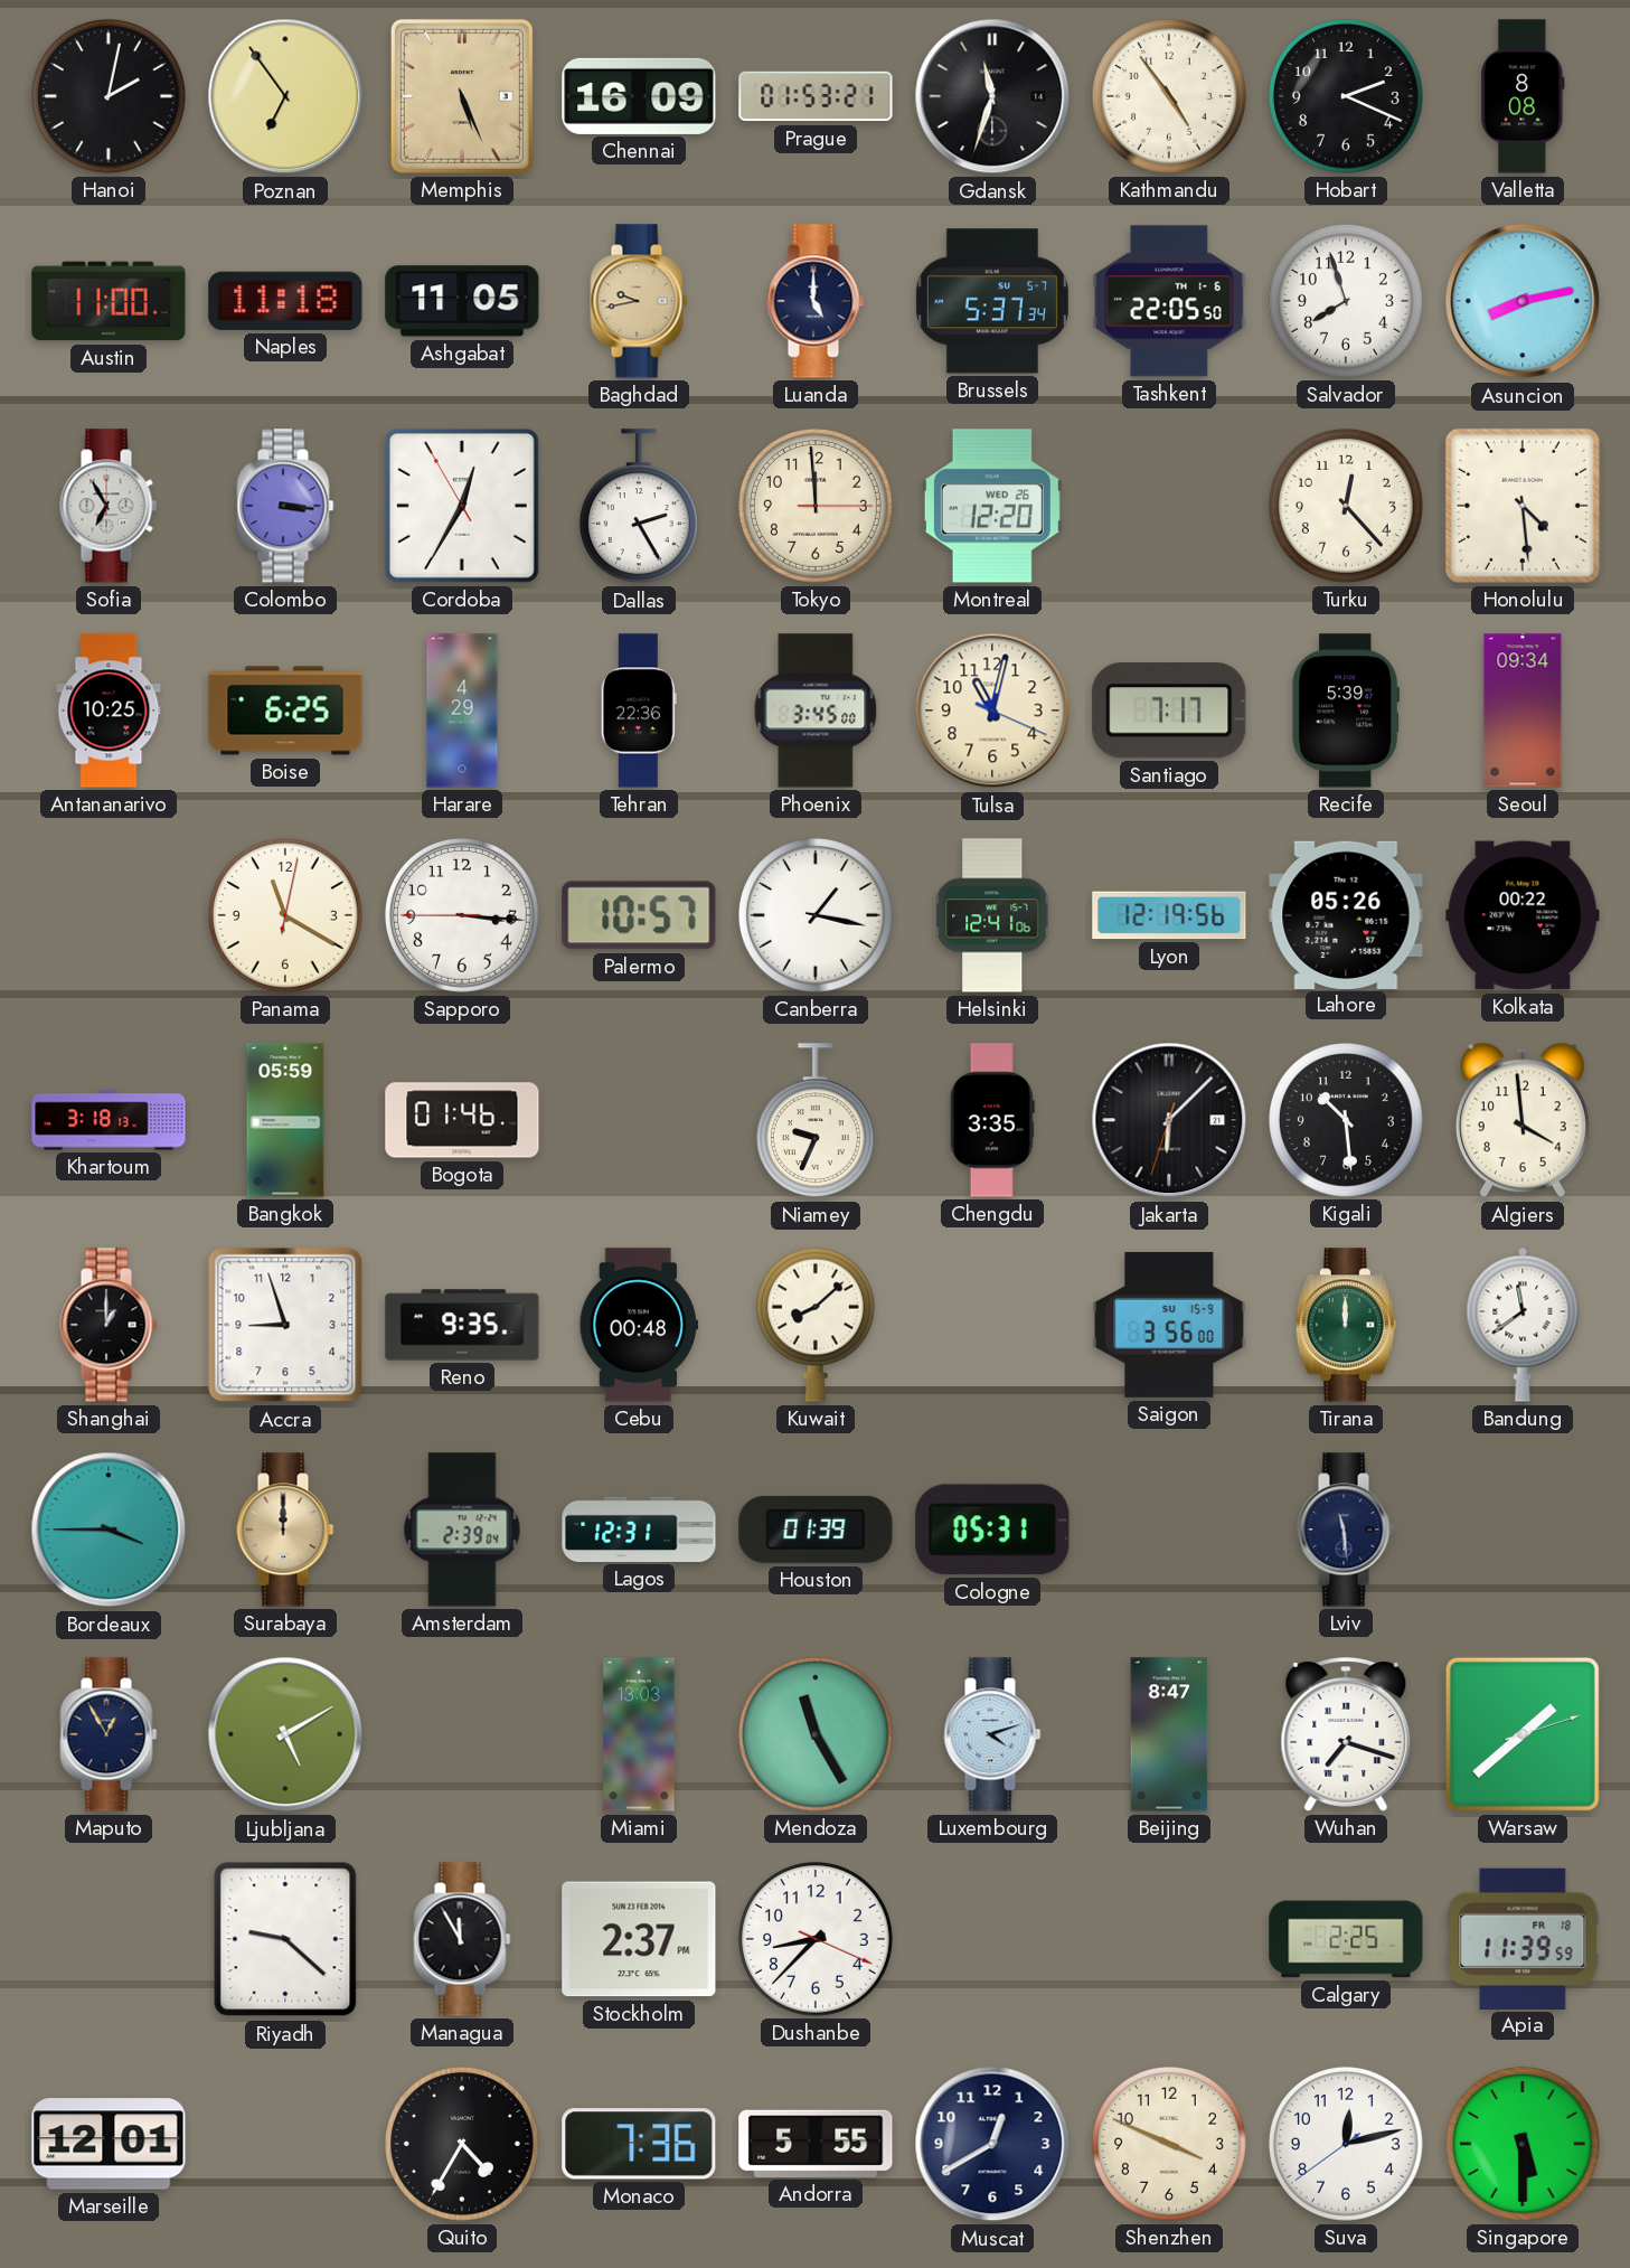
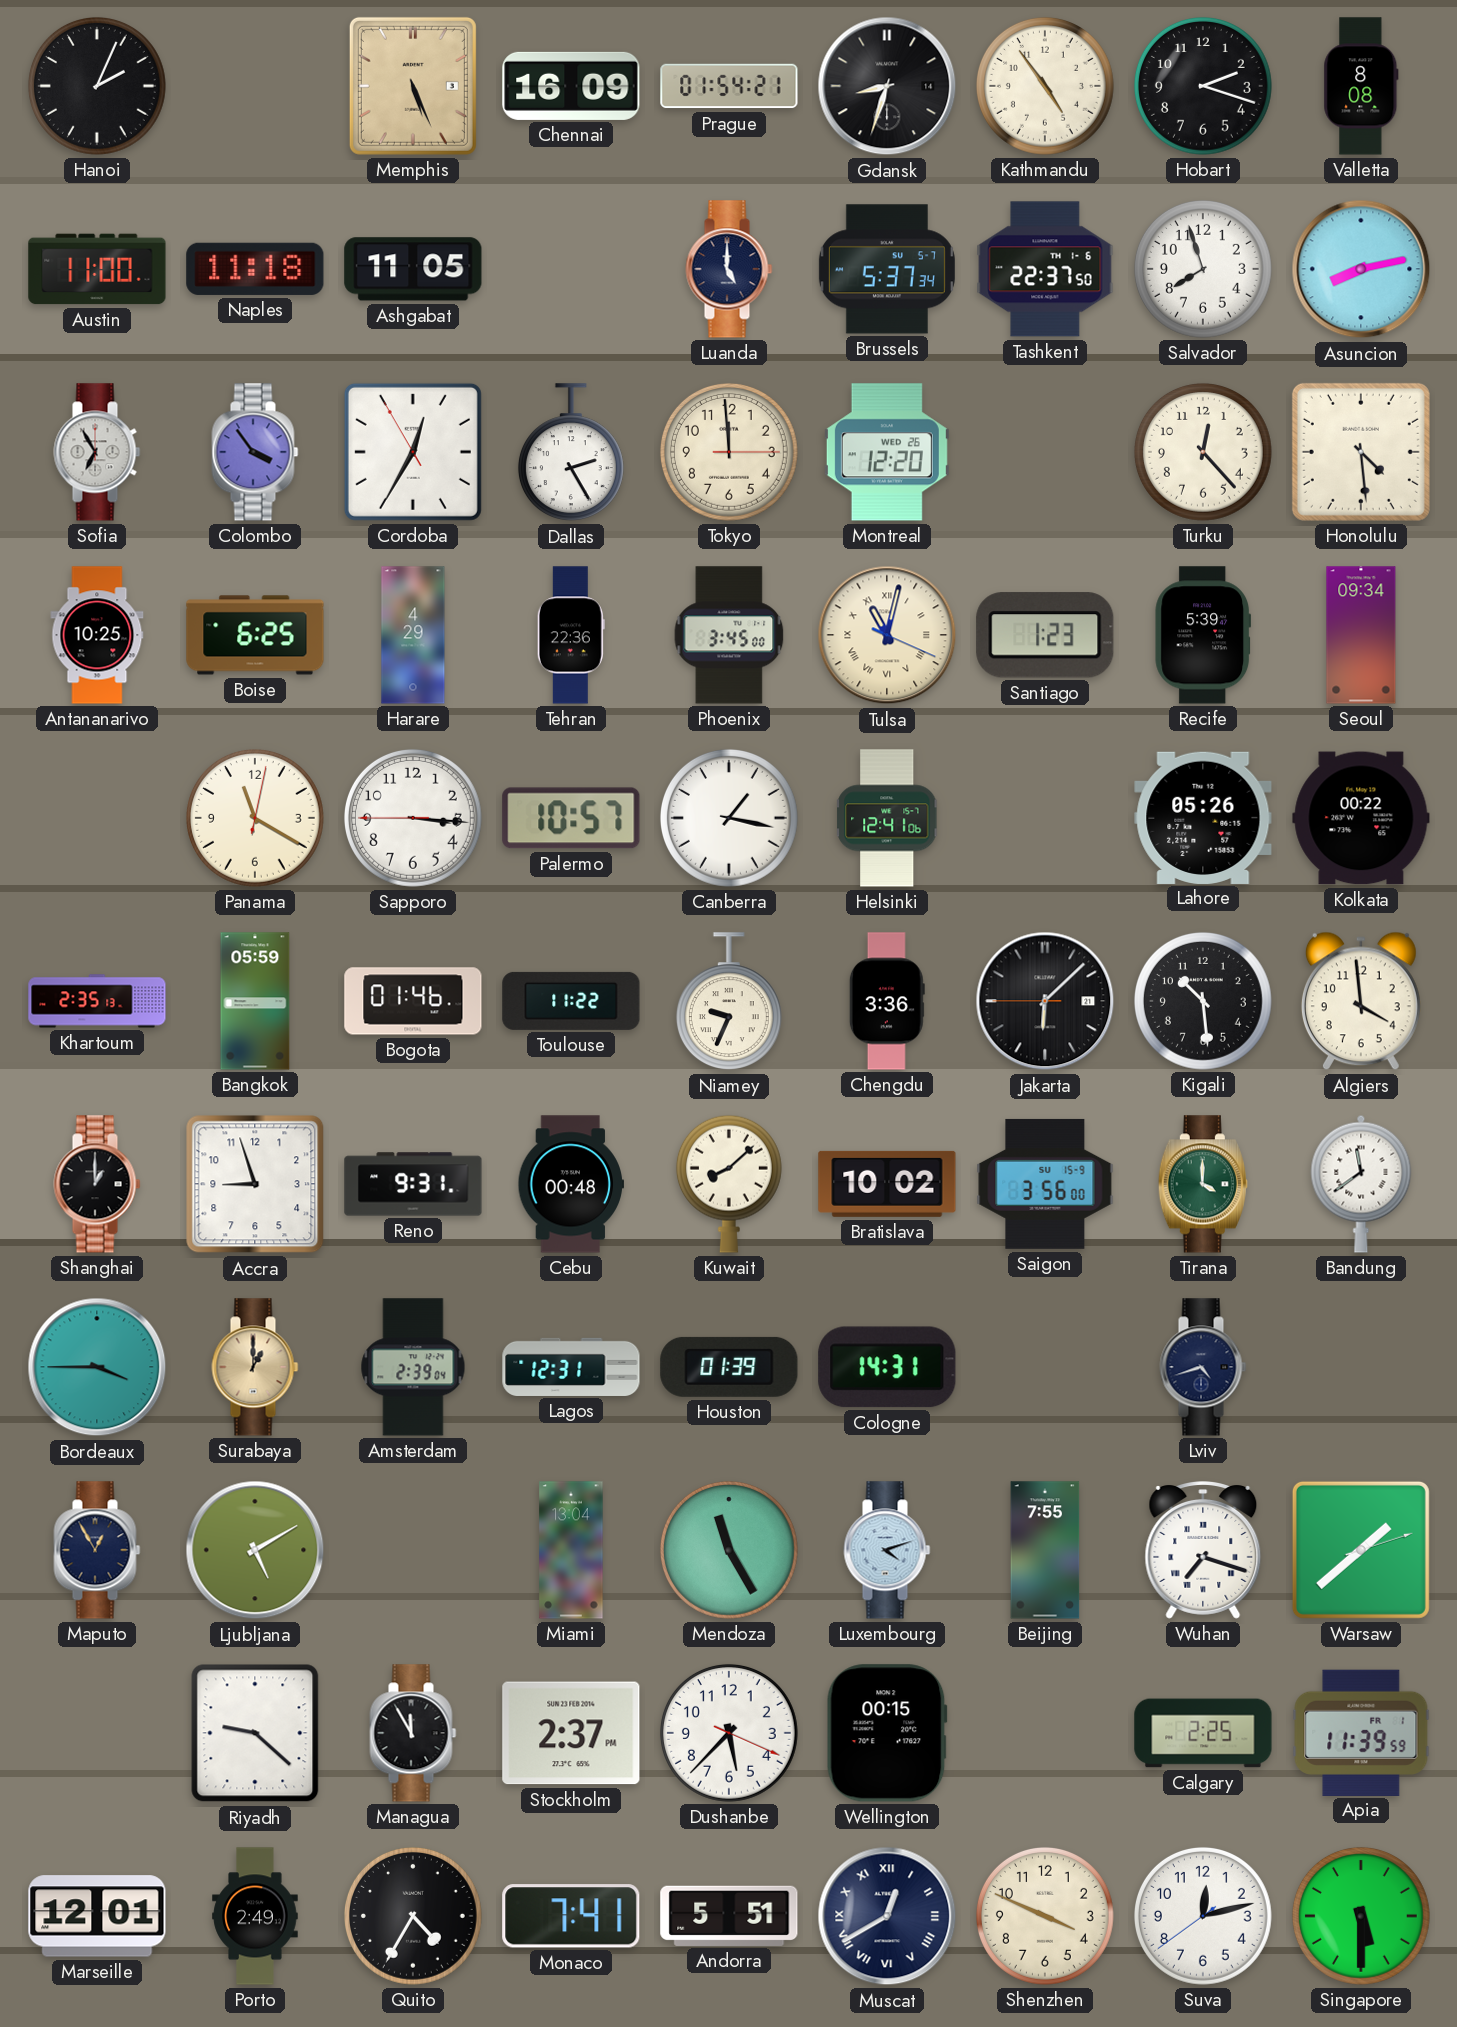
Hanoi: 2:02 -> 2:04 (97, 86)
Poznan: 6:54 -> none (285, 96)
Prague: 01:53 -> 01:54 (729, 86)
Gdansk: 11:33 -> 8:33 (887, 86)
Hobart: 2:19 -> 2:18 (1203, 86)
Baghdad: 9:43 -> none (639, 301)
Tashkent: 22:05 -> 22:37 (1045, 269)
Colombo: 3:16 -> 3:54 (255, 452)
Tulsa numerals: Arabic -> Roman (887, 635)
Santiago: 7:17 -> 1:23 (1045, 635)
Lyon: 12:19 -> none (1169, 915)
Khartoum: 3:18 -> 2:35 (97, 1001)
Toulouse: none -> 11:22 (571, 1001)
Chengdu: 3:35 -> 3:36 (887, 1001)
Jakarta: 6:07:33 -> 6:07:45 (1045, 1001)
Reno: 9:35 -> 9:31 (413, 1184)
Bratislava: none -> 10:02 (887, 1184)
Tirana: 12:00 -> 4:00 (1203, 1184)
Surabaya: 12:00 -> 1:00 (255, 1367)
Cologne: 05:31 -> 14:31 (887, 1367)
Lviv: 11:29 -> 4:42 (1203, 1367)
Miami: 13:03 -> 13:04 (571, 1550)
Beijing: 8:47 -> 7:55 (1045, 1550)
Dushanbe: 8:37 -> 5:37 (729, 1733)
Wellington: none -> 00:15 (887, 1733)
Apia date: FR 18 -> FR 1 (1361, 1732)
Porto: none -> 2:49 (255, 1916)
Monaco: 7:36 -> 7:41 (571, 1916)
Andorra: 5:55 -> 5:51 (729, 1916)
Muscat numerals: Arabic -> Roman (887, 1916)
